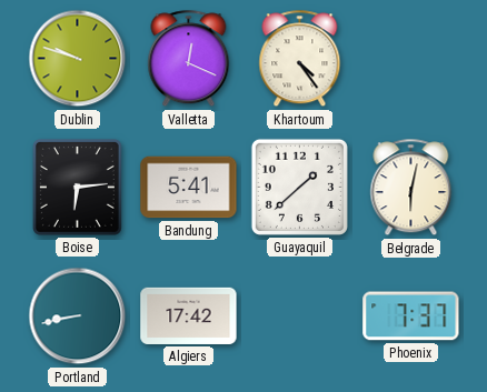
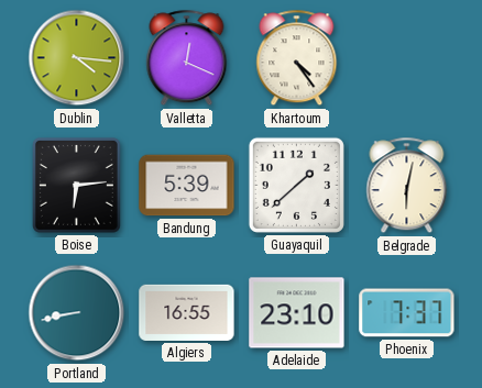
Dublin: 9:48 -> 4:16 (77, 58)
Bandung: 5:41 -> 5:39 (187, 186)
Algiers: 17:42 -> 16:55 (187, 312)
Adelaide: none -> 23:10 (297, 313)
